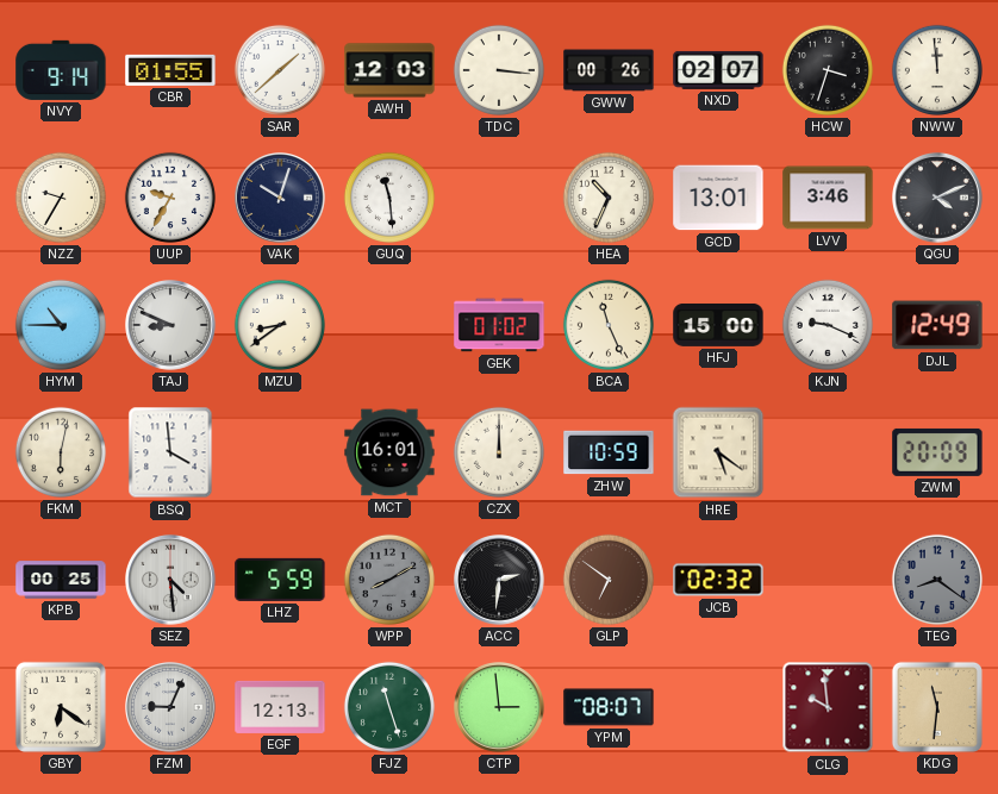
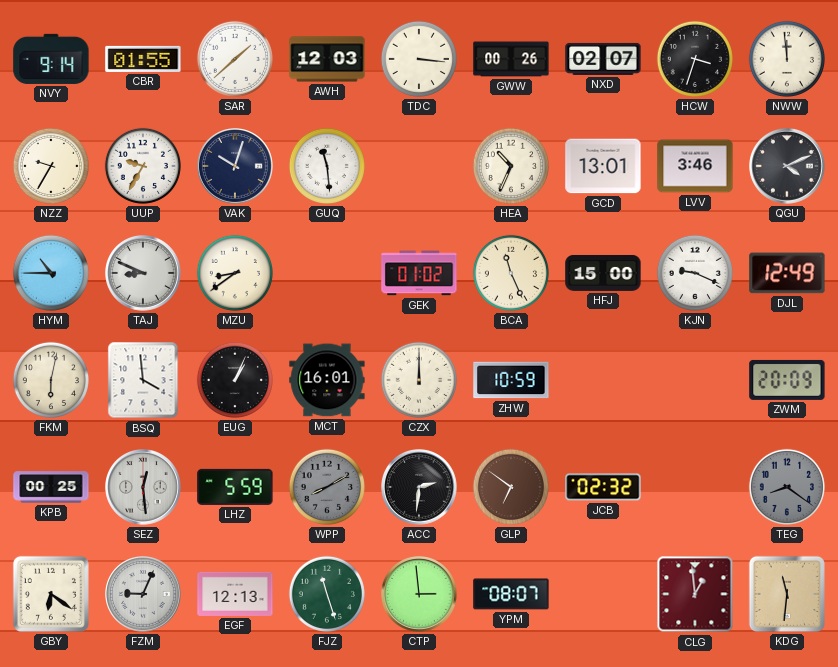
EUG: none -> 1:04 (235, 380)
HRE: 5:21 -> none (718, 452)
SEZ: 4:29 -> 12:29 (144, 488)
CLG: 9:59 -> 12:59 (695, 594)
